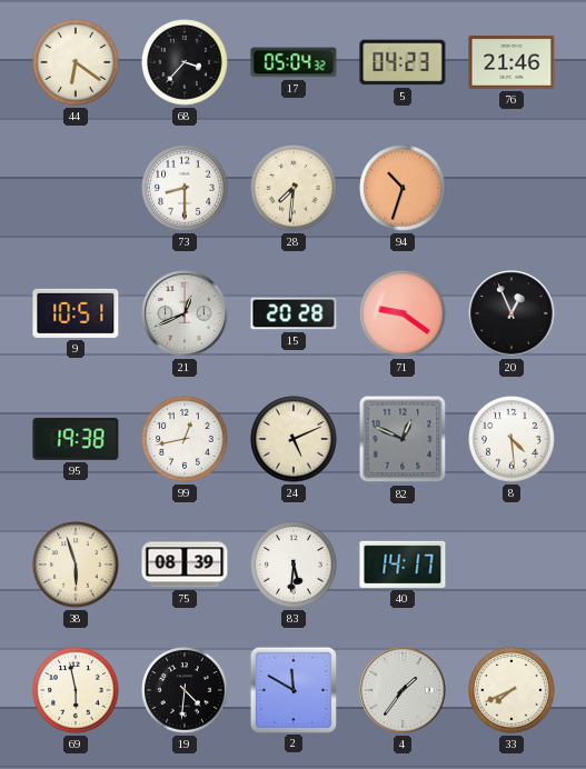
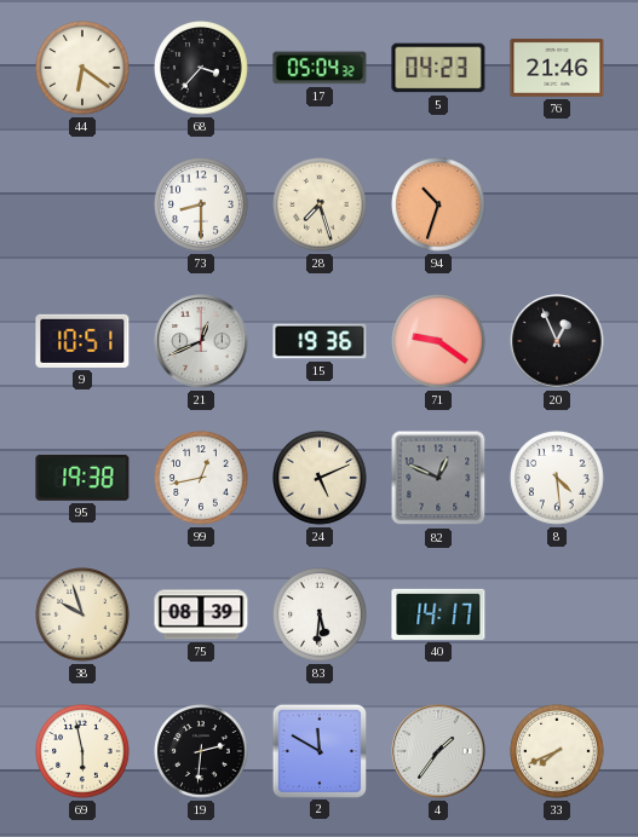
28: 7:31 -> 7:27 (320, 204)
15: 20:28 -> 19:36 (320, 341)
38: 5:57 -> 9:57 (82, 614)
19: 4:31 -> 2:31 (201, 751)
